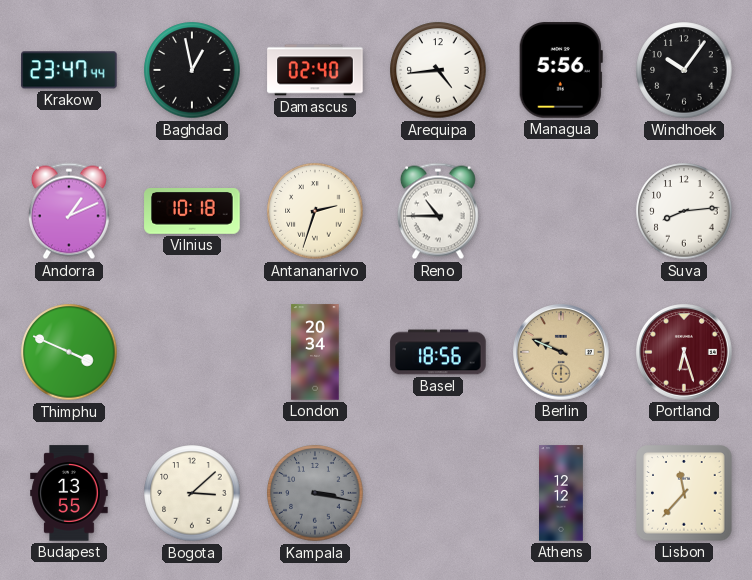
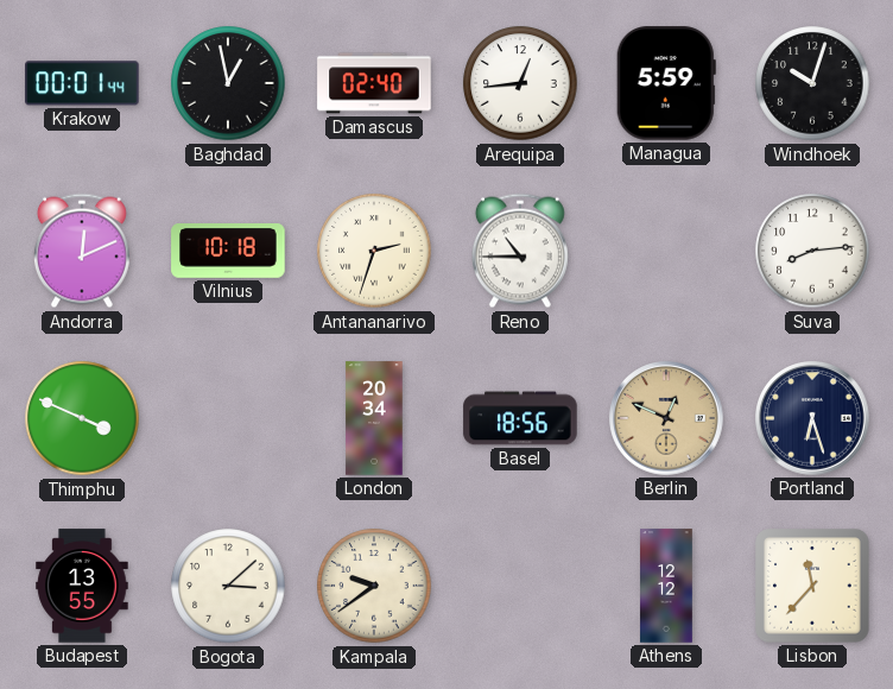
Krakow: 23:47 -> 00:01 (82, 83)
Arequipa: 4:44 -> 12:44 (520, 83)
Managua: 5:56 -> 5:59 (666, 83)
Windhoek: 10:06 -> 10:03 (812, 83)
Andorra: 1:11 -> 12:11 (82, 251)
Berlin: 9:49 -> 12:49 (667, 419)
Portland dial: burgundy -> navy (813, 419)
Kampala: 3:17 -> 9:39 (374, 586)
Kampala dial: grey -> cream (374, 586)
